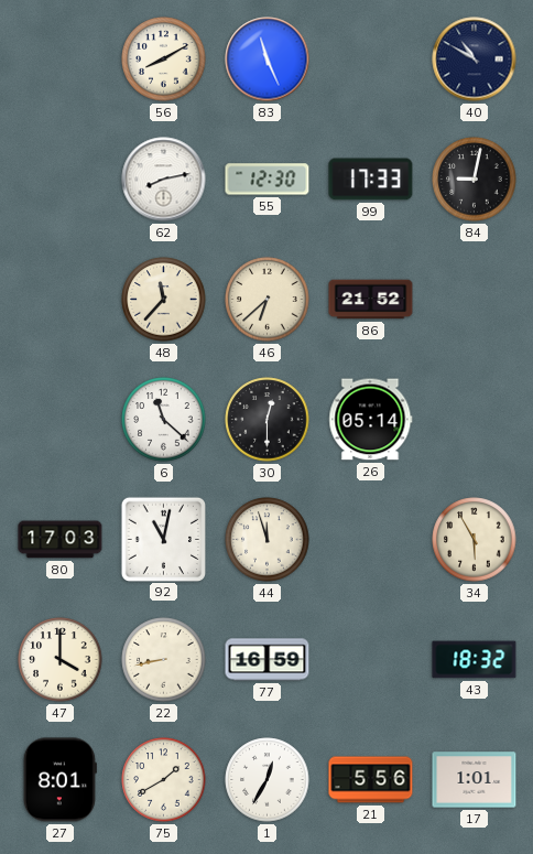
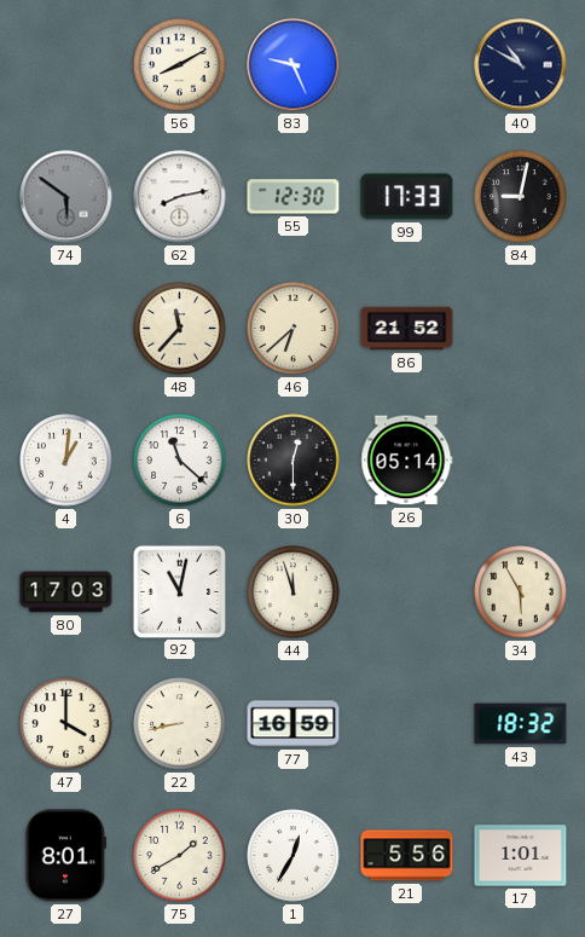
83: 11:26 -> 9:26 (294, 65)
74: none -> 5:51 (66, 197)
4: none -> 1:01 (66, 461)
